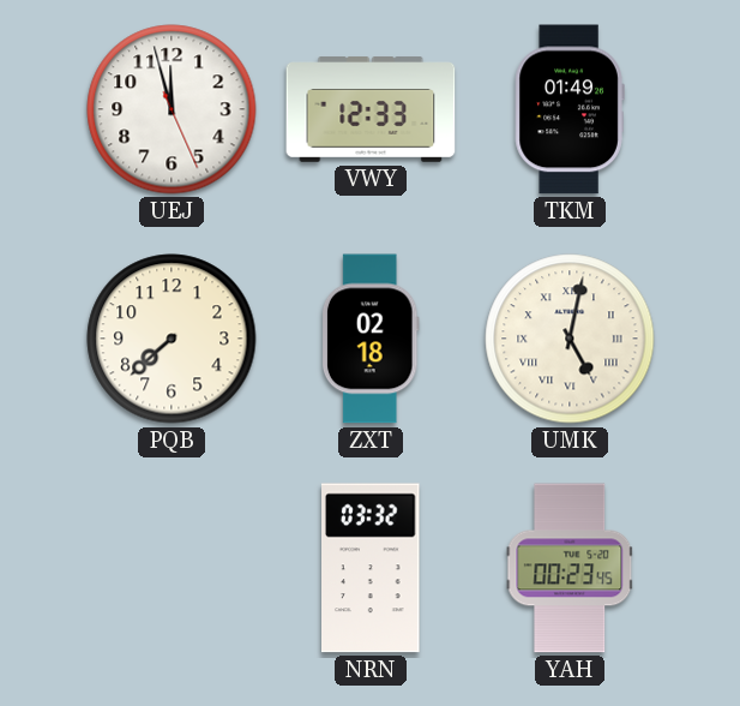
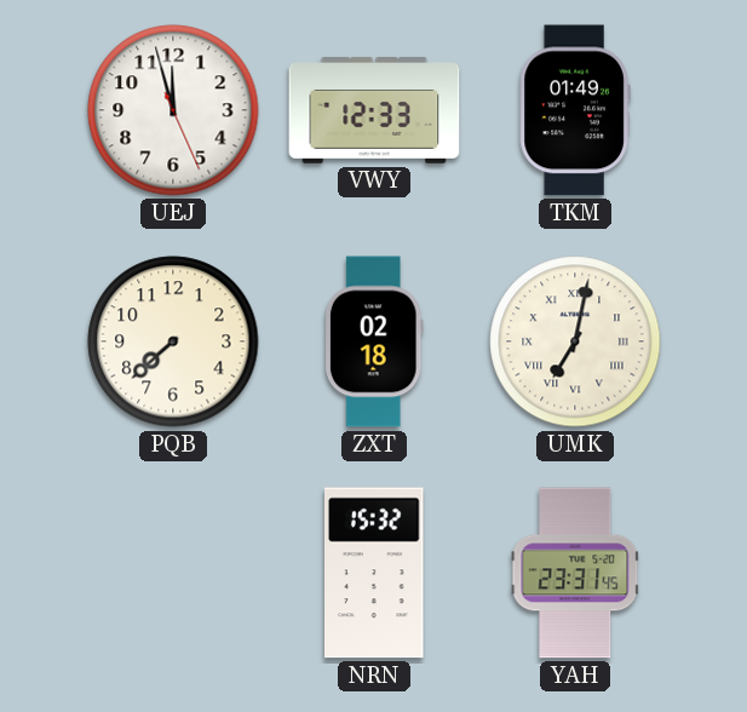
UMK: 5:02 -> 7:02 (575, 341)
NRN: 03:32 -> 15:32 (374, 573)
YAH: 00:23 -> 23:31 (575, 573)
